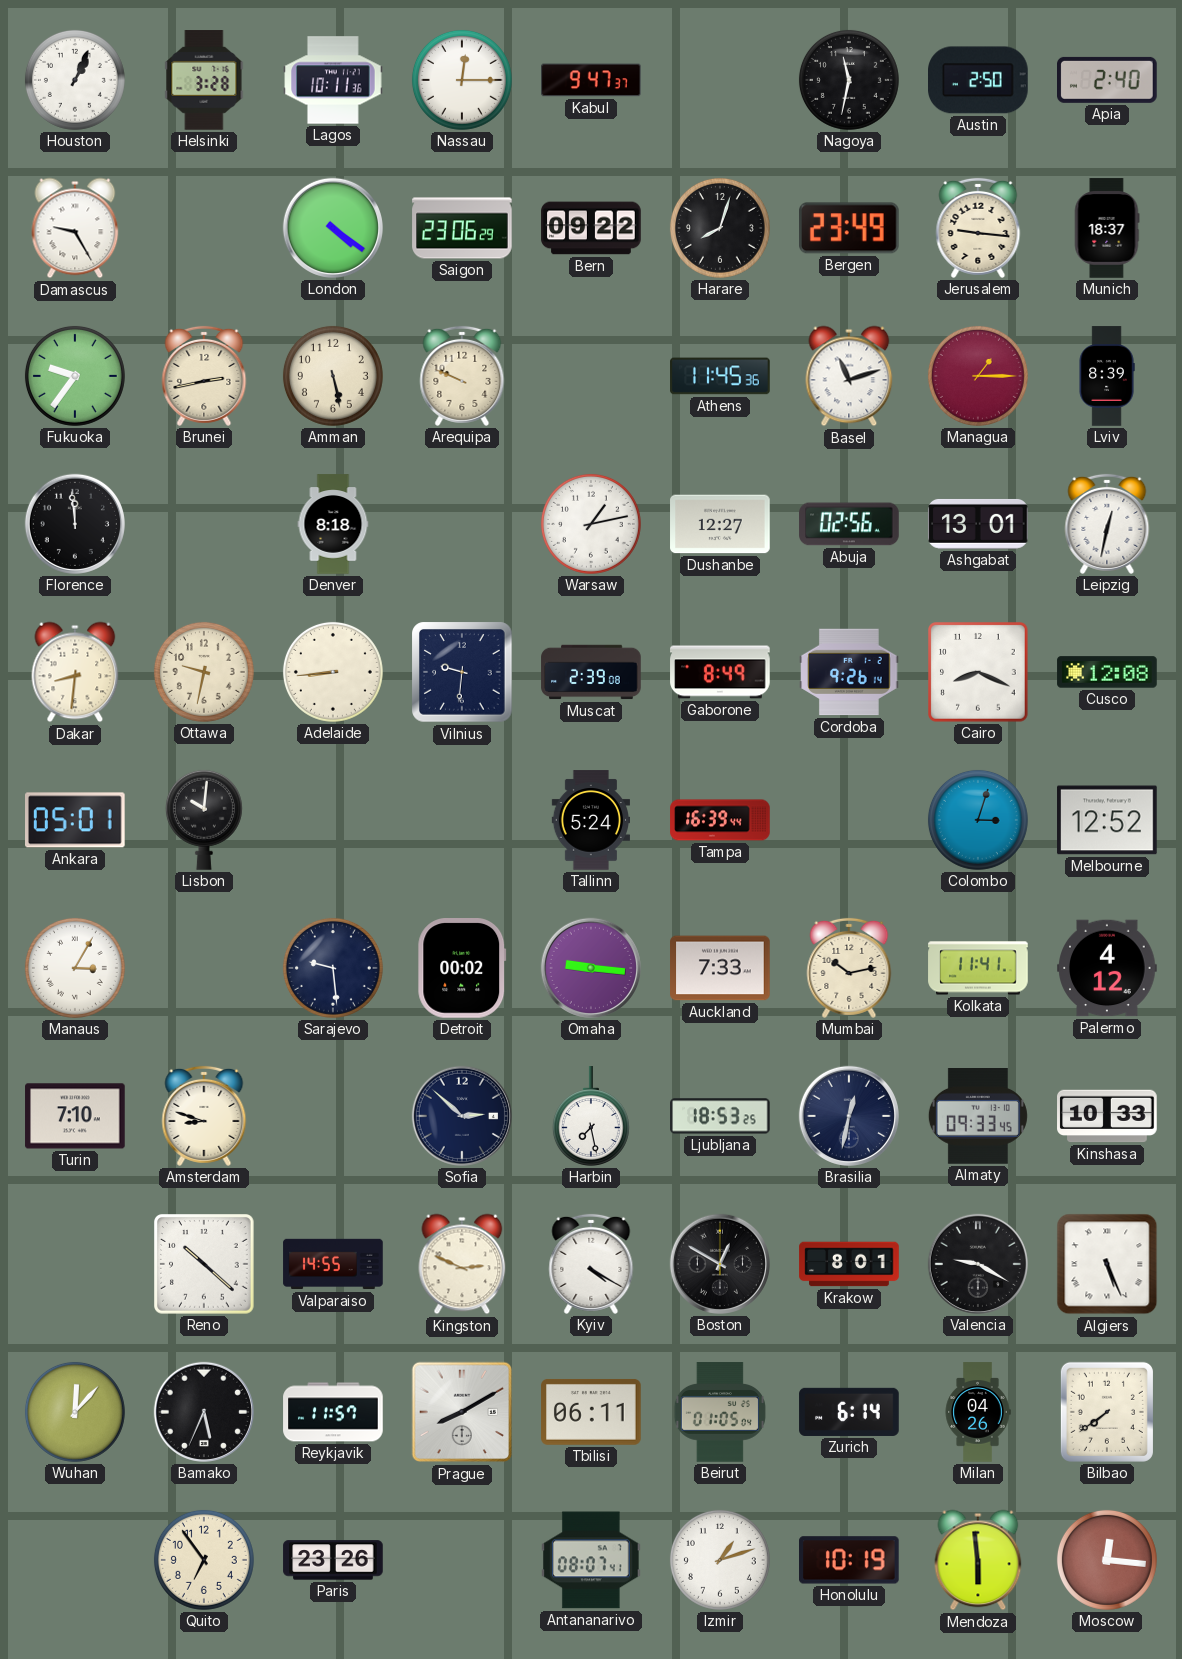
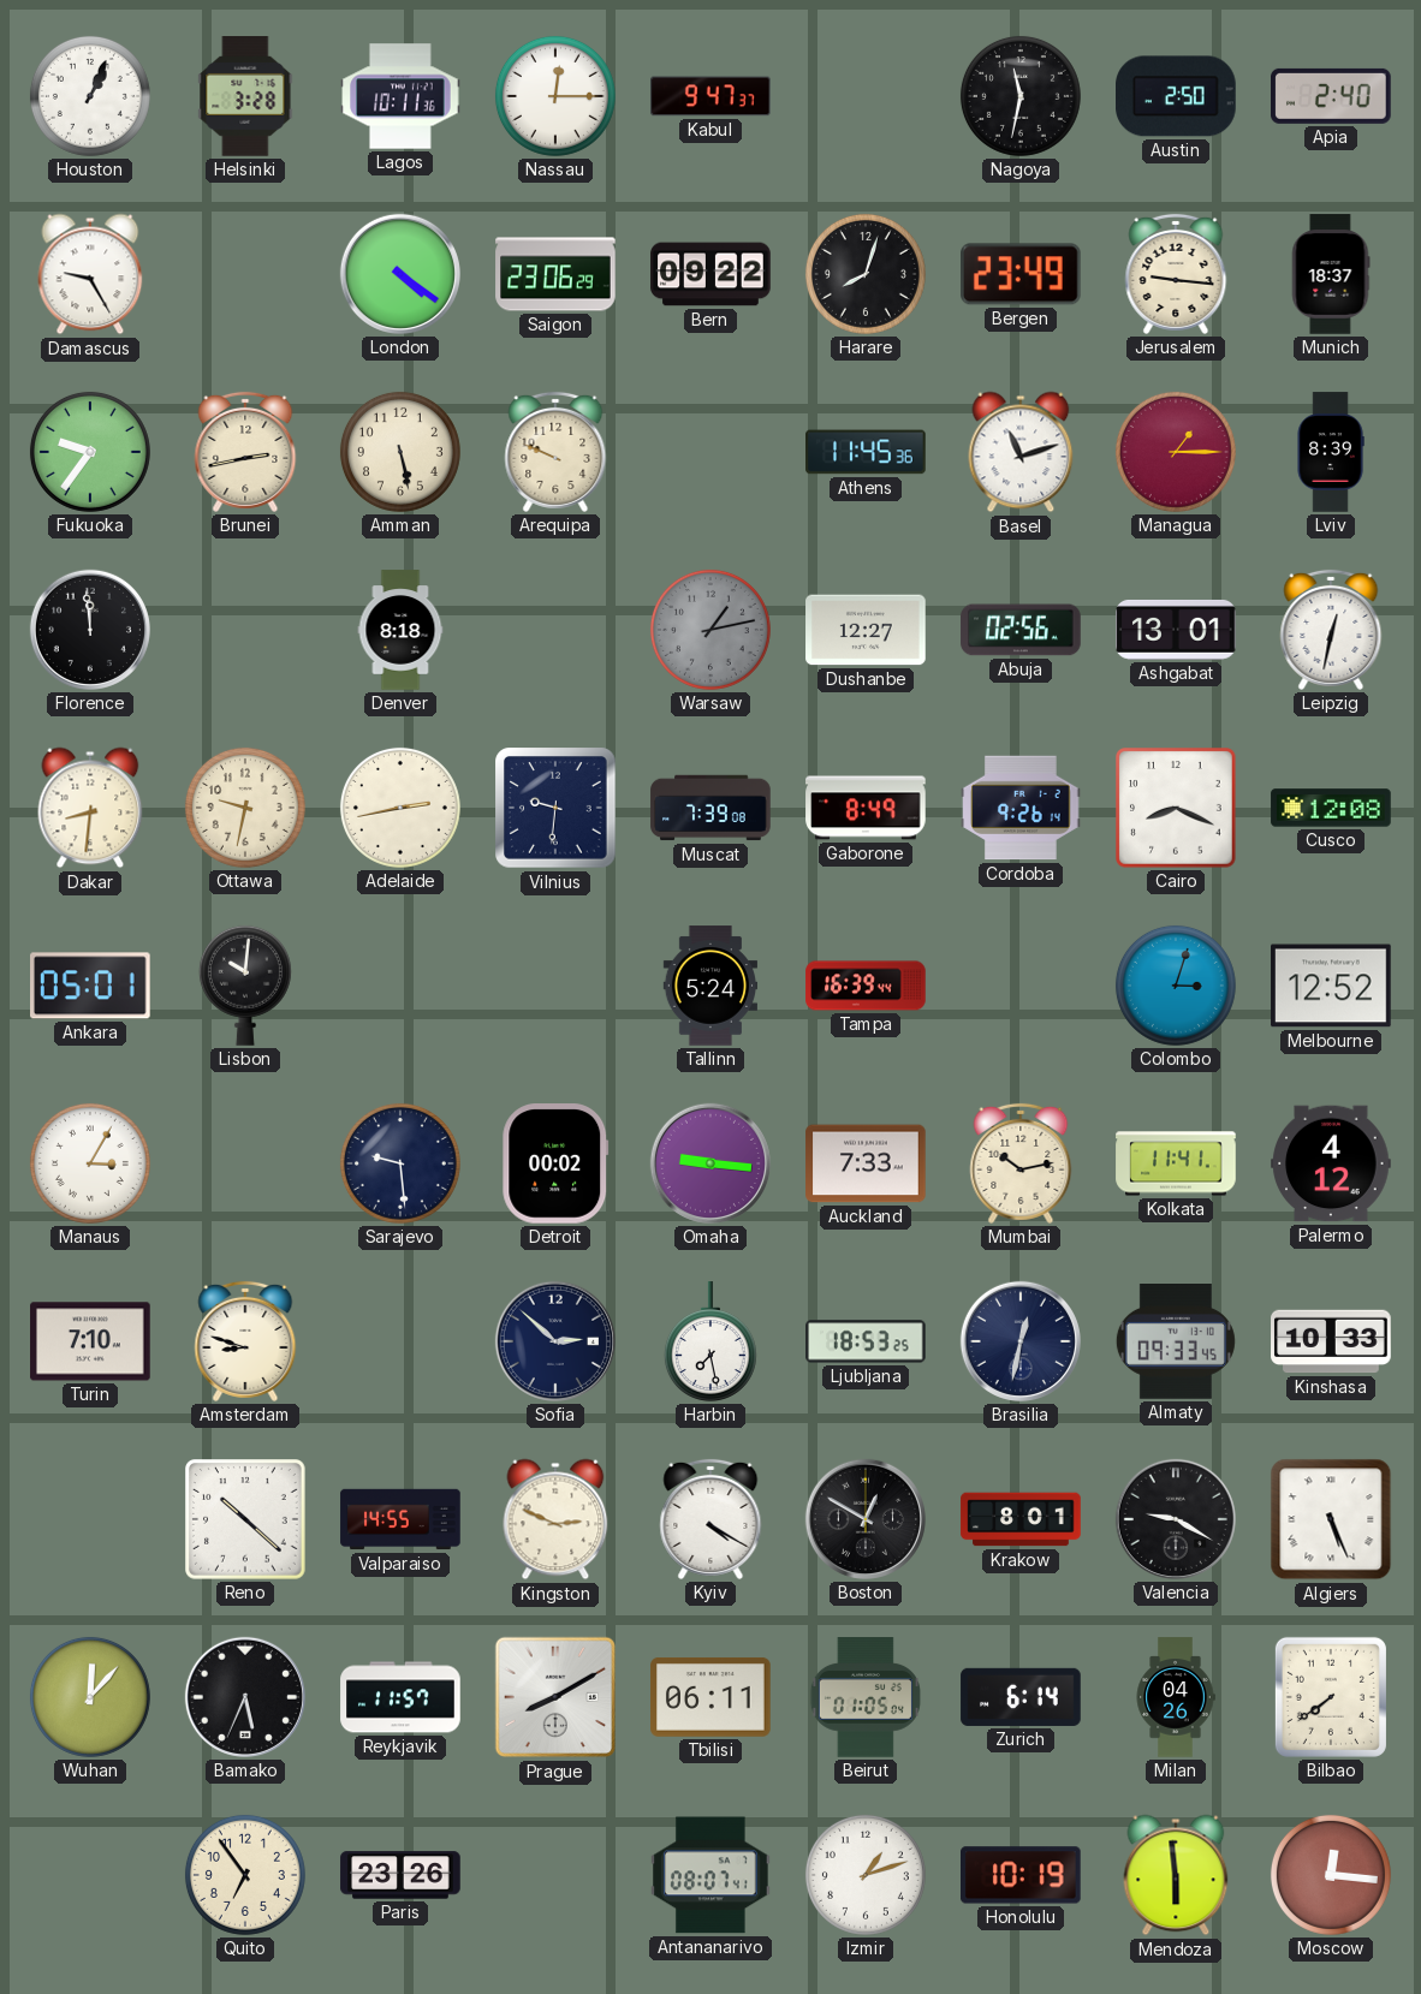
Warsaw dial: white -> grey (710, 630)
Adelaide: 8:44 -> 2:43 (400, 808)
Muscat: 2:39 -> 7:39 (710, 808)
